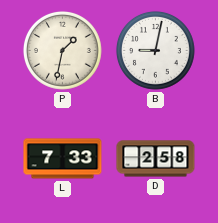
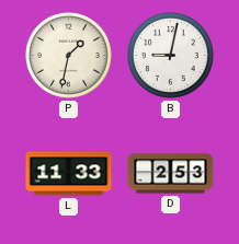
L: 7:33 -> 11:33 (69, 174)
D: 2:58 -> 2:53 (171, 174)
